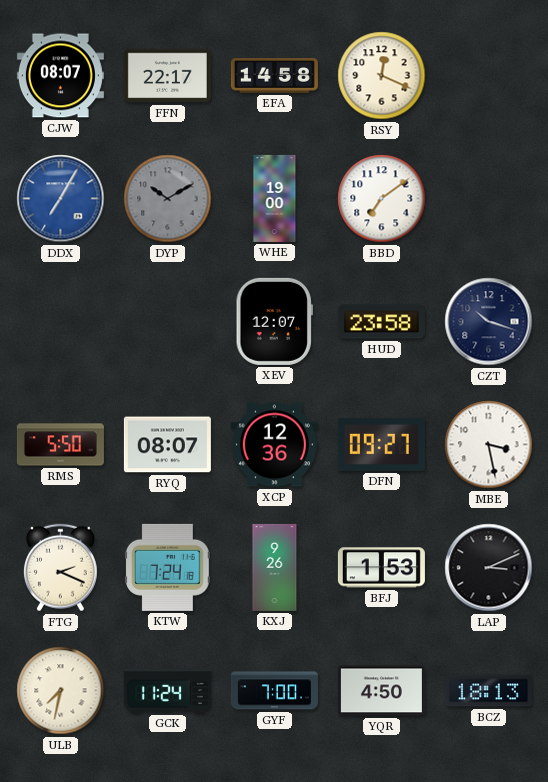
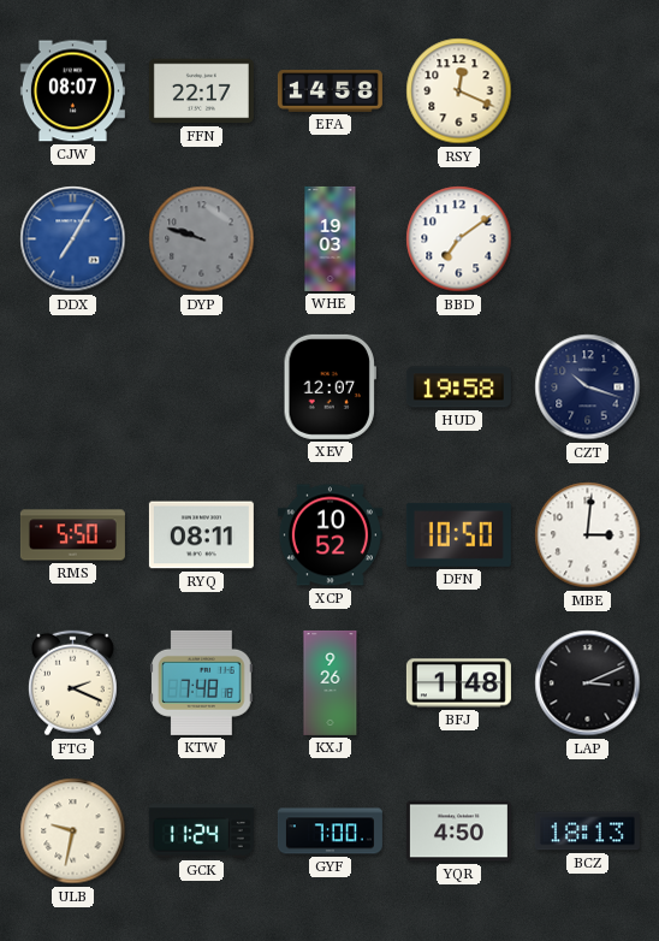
DYP: 10:10 -> 9:48 (202, 239)
WHE: 19:00 -> 19:03 (331, 238)
HUD: 23:58 -> 19:58 (458, 387)
RYQ: 08:07 -> 08:11 (201, 535)
XCP: 12:36 -> 10:52 (329, 535)
DFN: 09:27 -> 10:50 (458, 534)
MBE: 3:28 -> 3:01 (588, 535)
KTW: 7:24 -> 7:48 (202, 682)
BFJ: 1:53 -> 1:48 (458, 683)
ULB: 7:32 -> 9:32 (73, 831)
